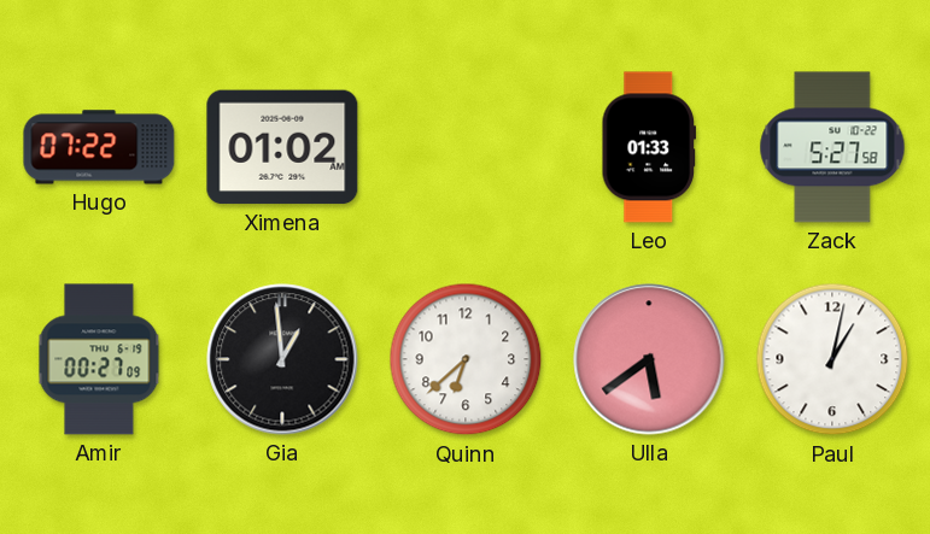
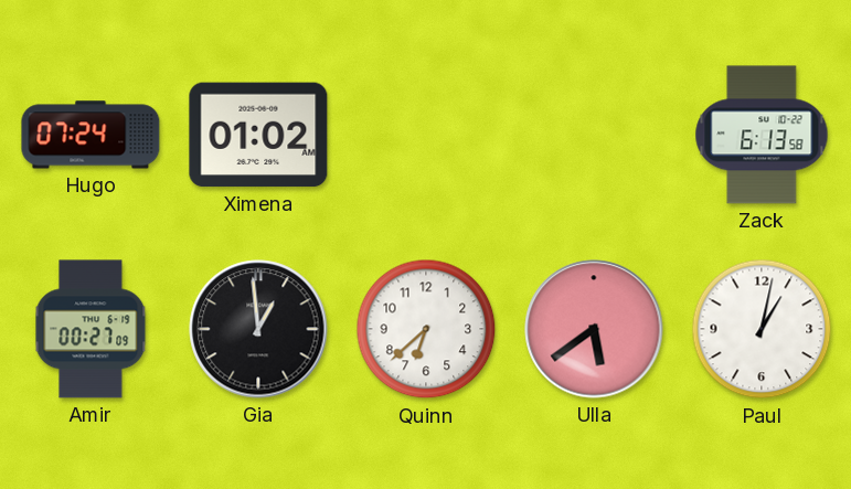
Hugo: 07:22 -> 07:24 (91, 135)
Leo: 01:33 -> none (648, 147)
Zack: 5:27 -> 6:13 (762, 135)
